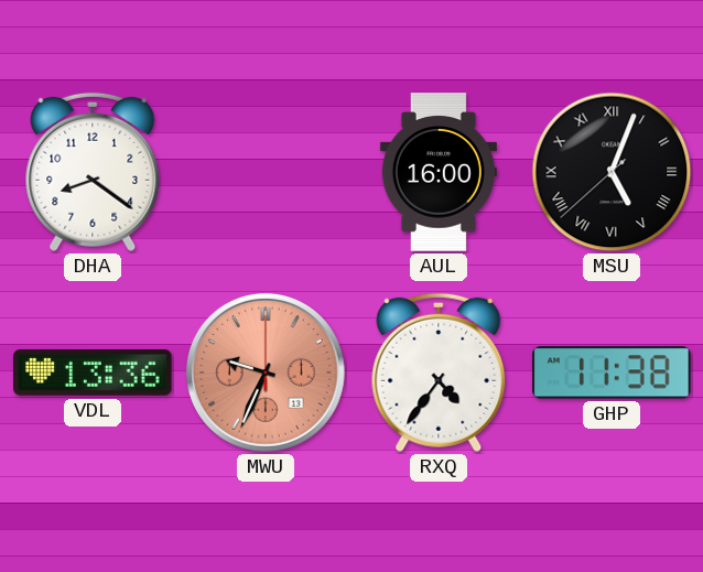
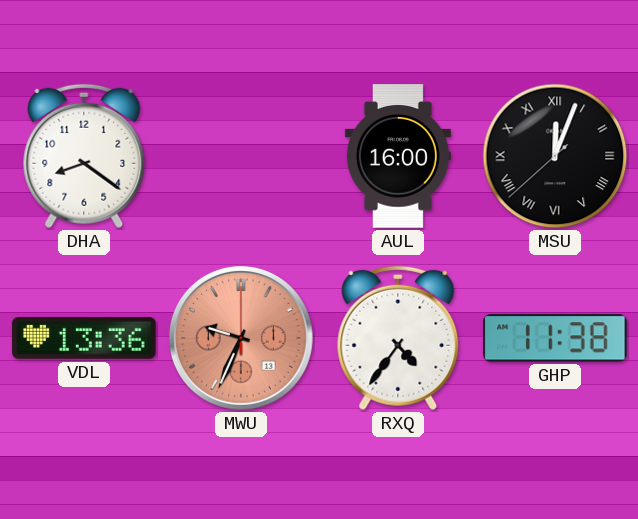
MSU: 5:03 -> 12:03 (555, 156)
